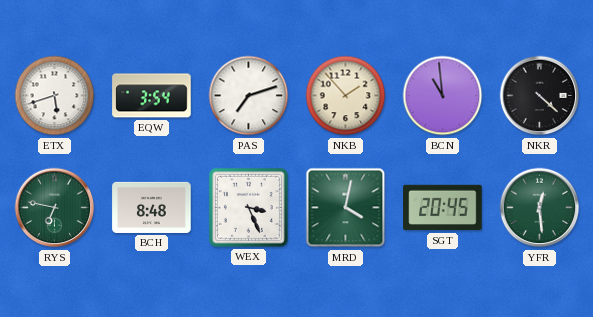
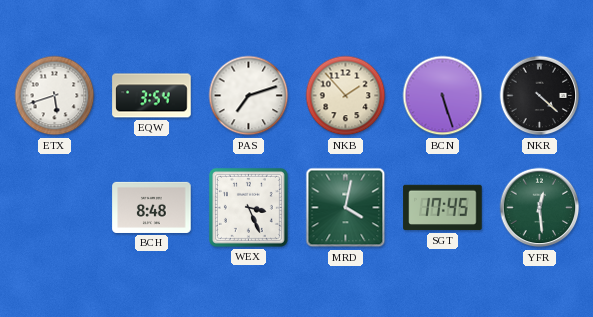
BCN: 10:59 -> 5:27 (443, 96)
RYS: 6:47 -> none (55, 208)
SGT: 20:45 -> 17:45 (443, 208)
